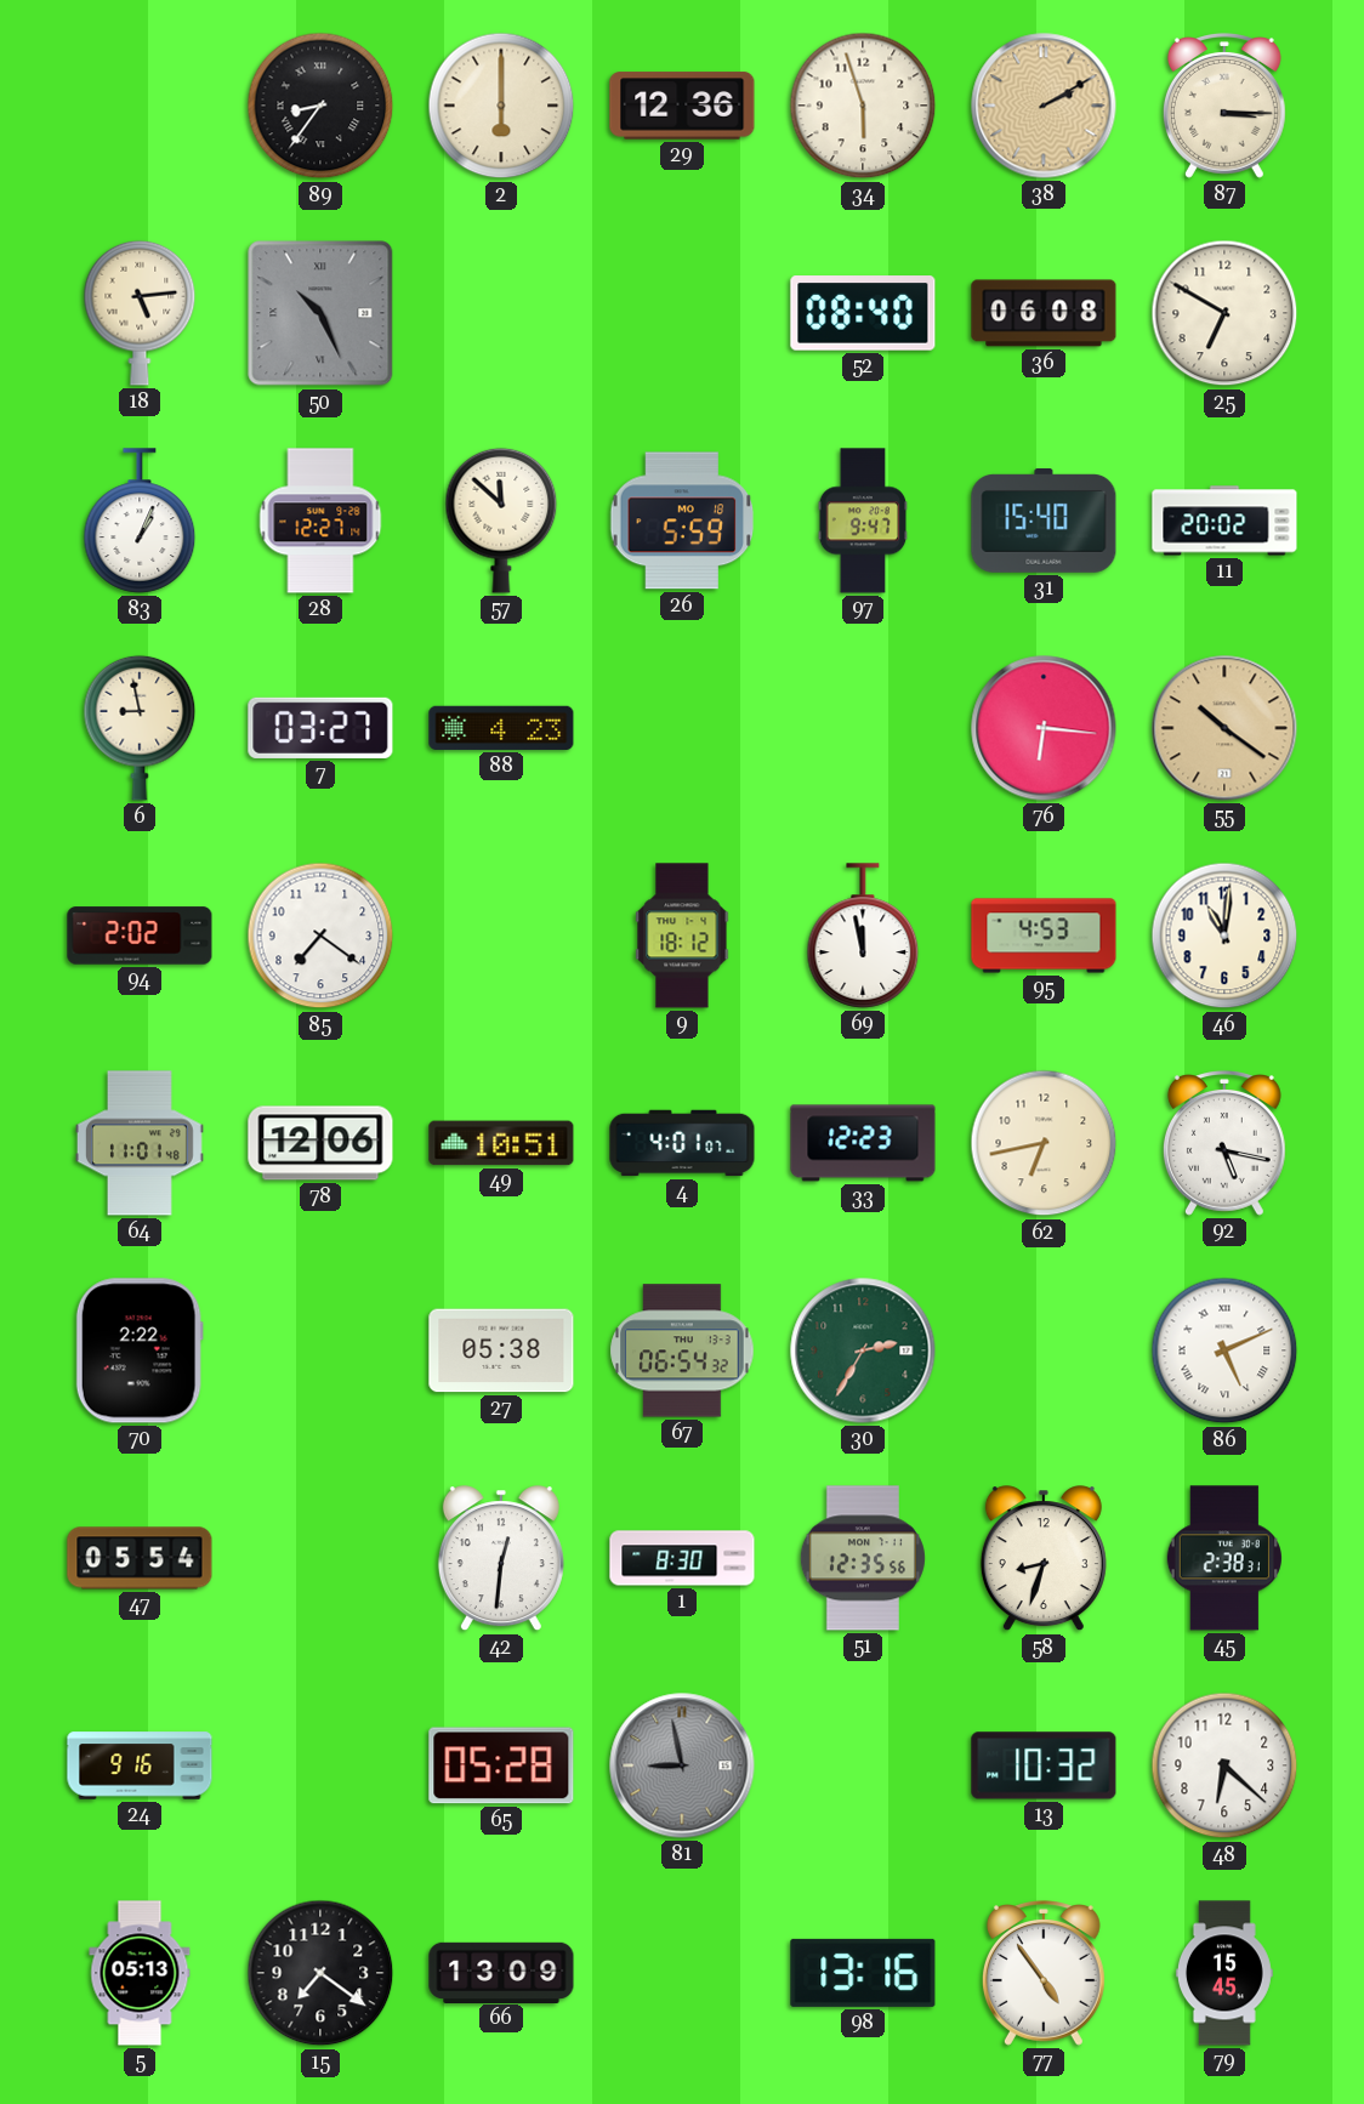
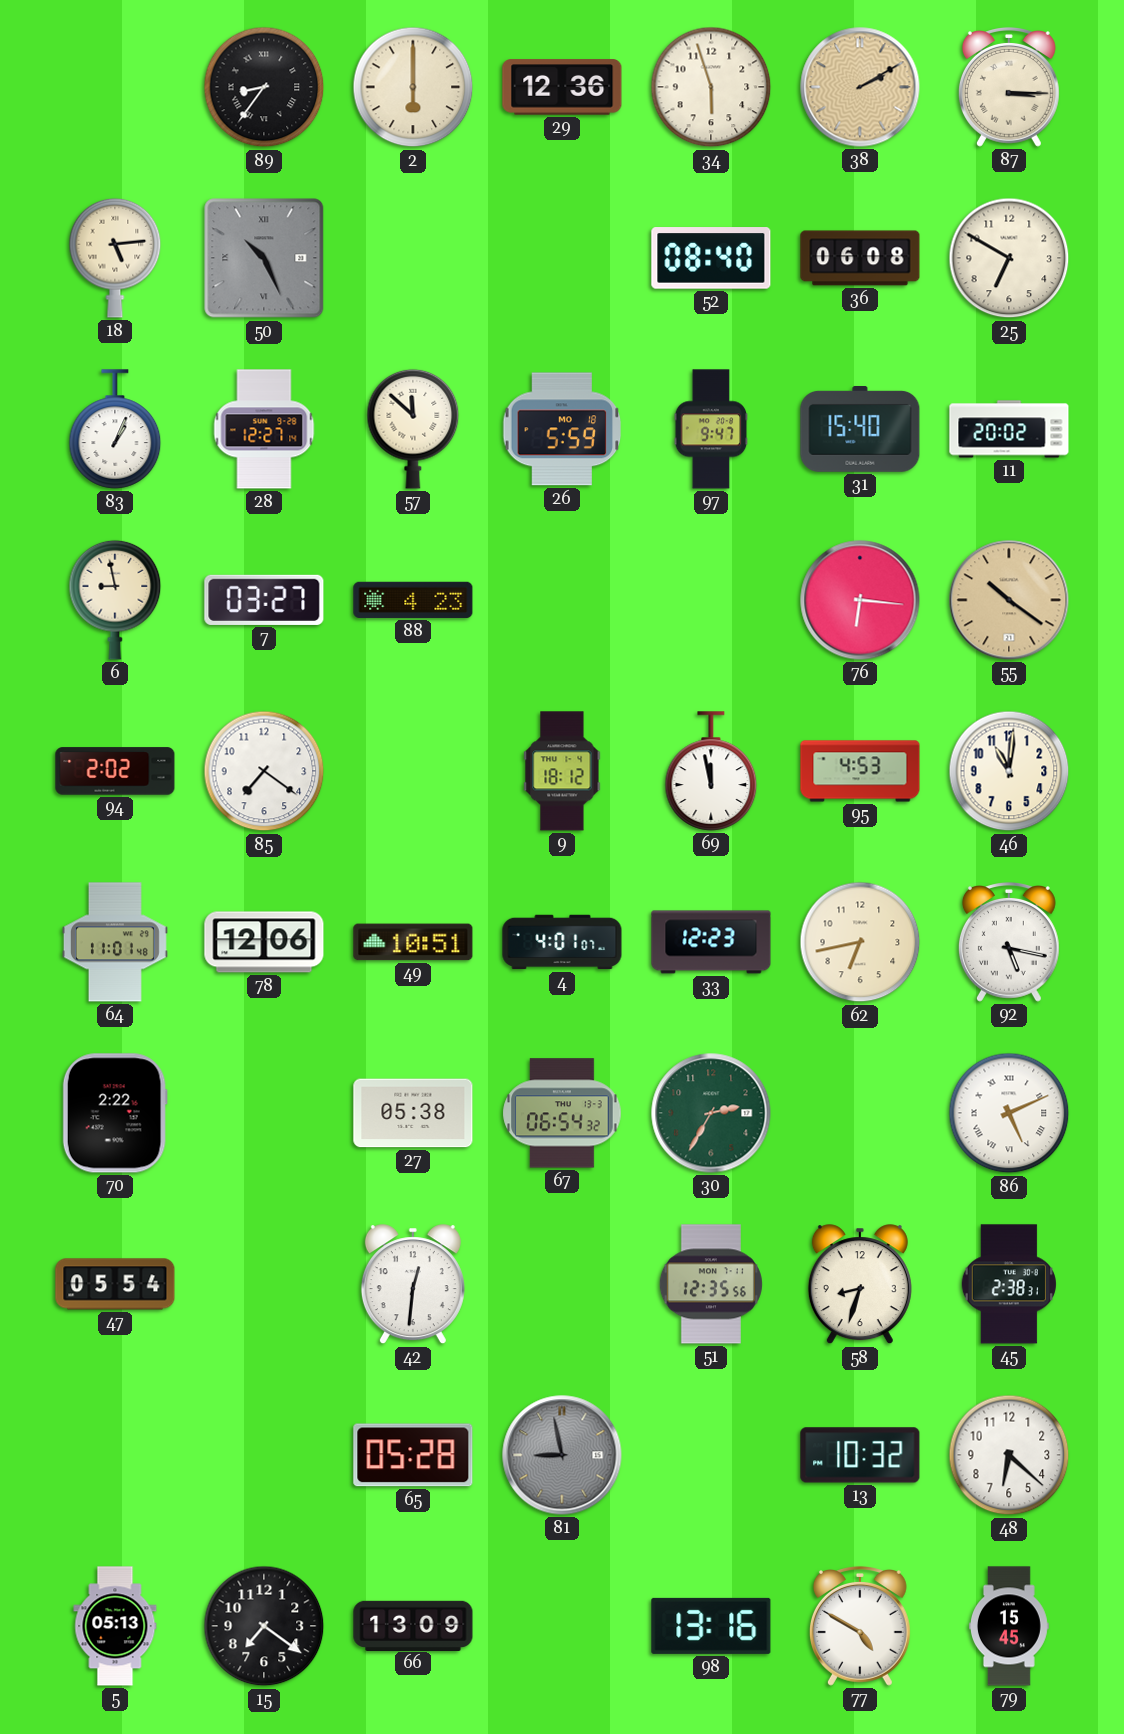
1: 8:30 -> none (682, 1558)
24: 9:16 -> none (140, 1765)
77: 4:54 -> 4:50 (860, 1627)
